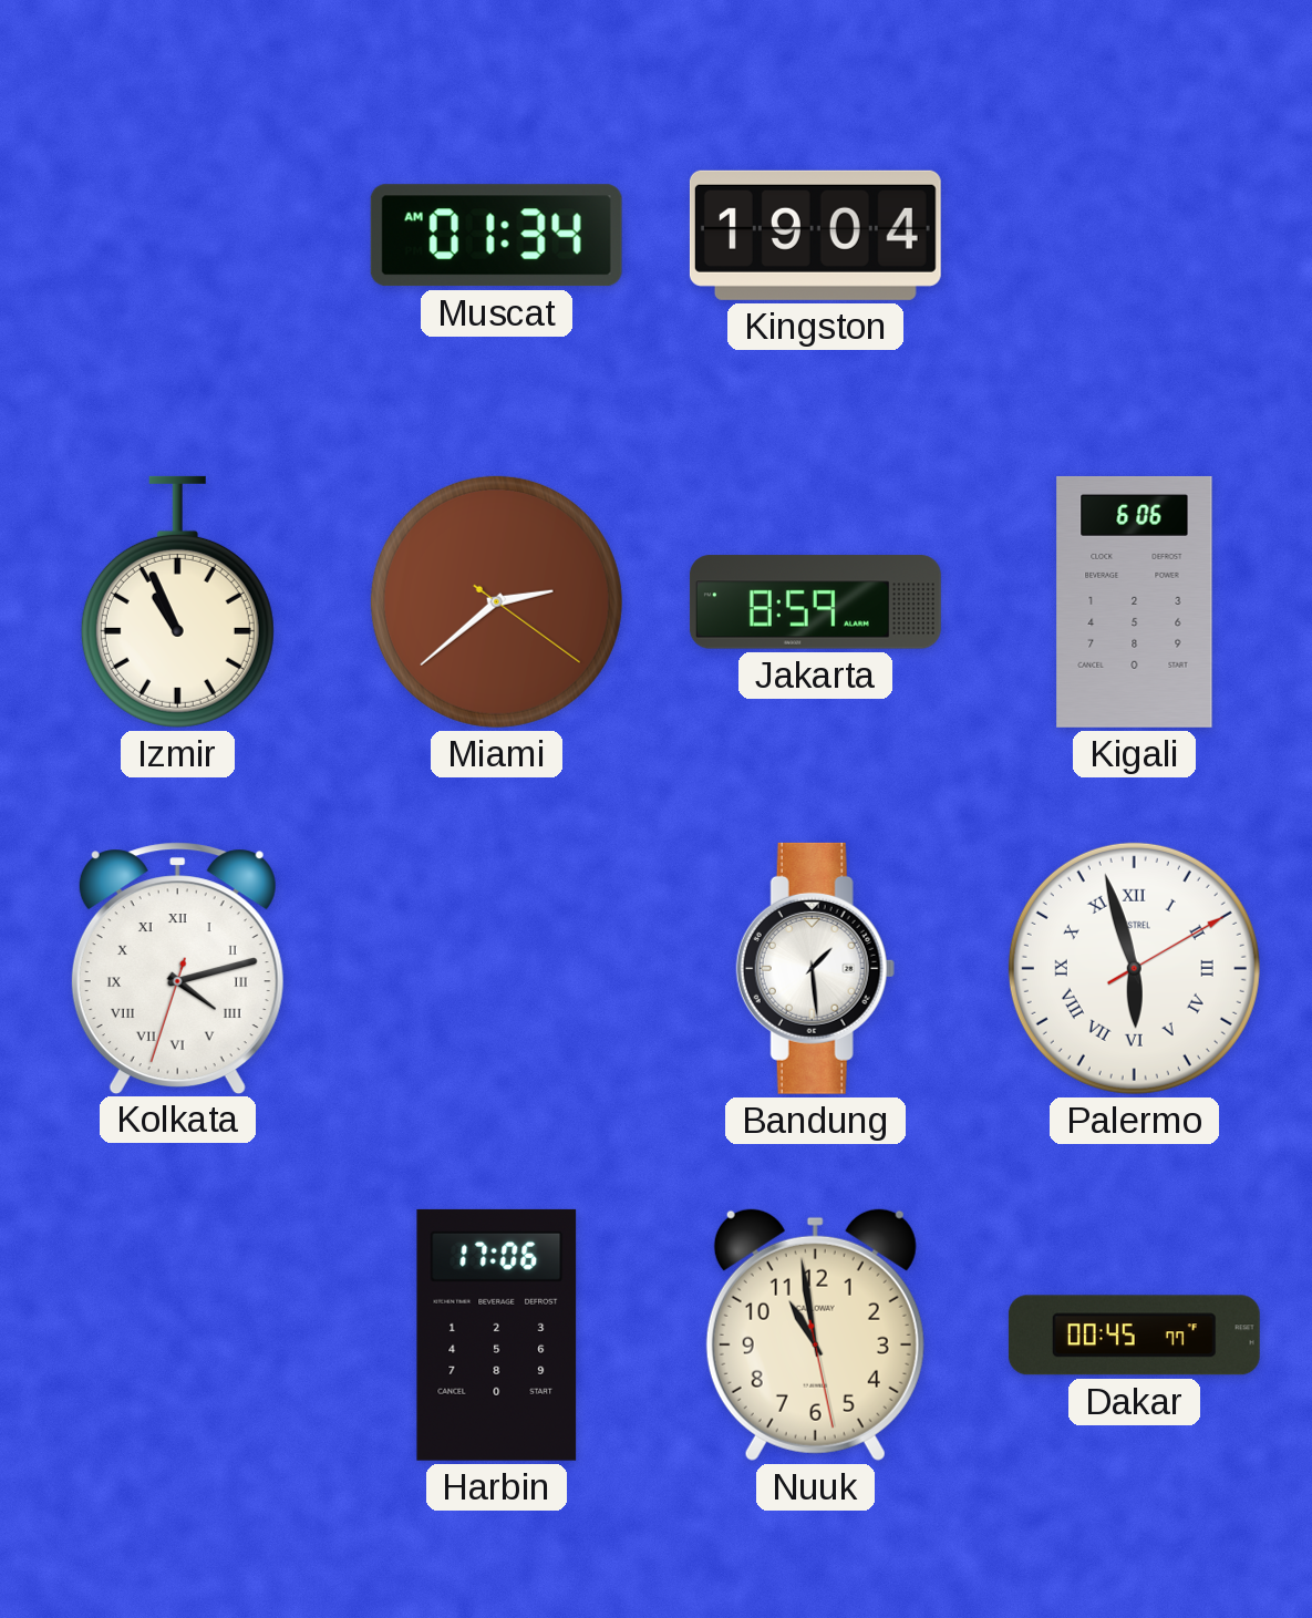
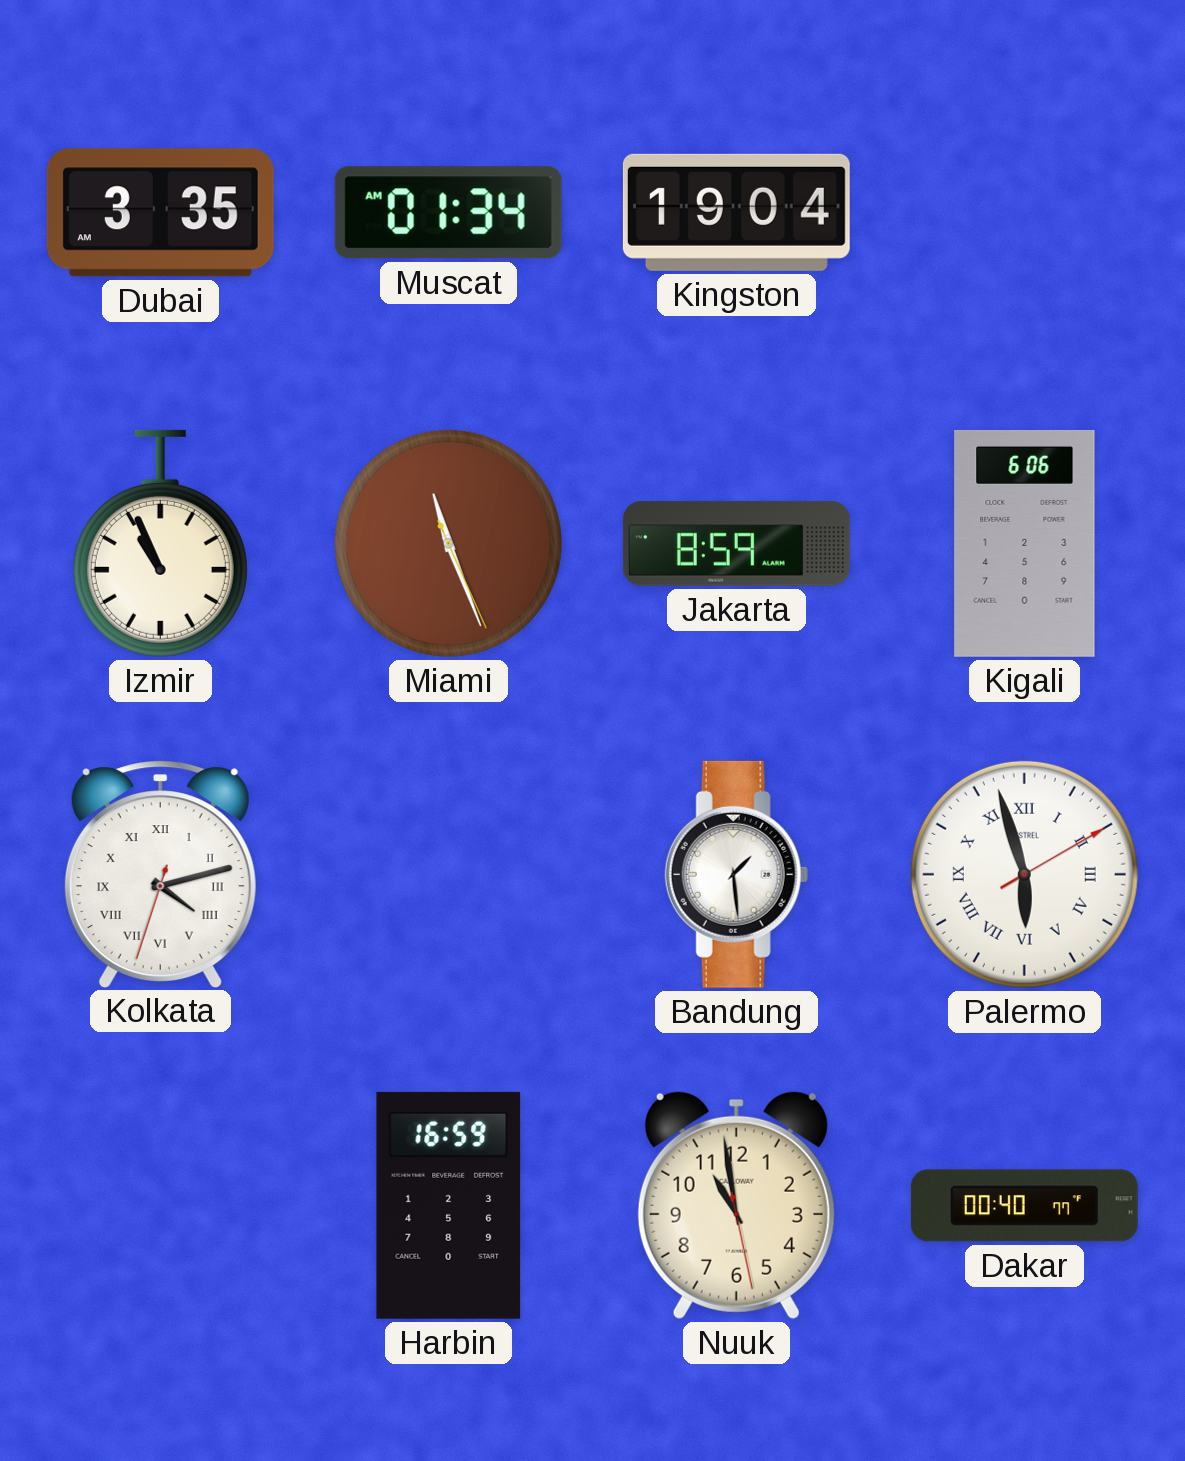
Dubai: none -> 3:35 (160, 213)
Miami: 2:38 -> 11:26 (448, 543)
Harbin: 17:06 -> 16:59 (449, 1205)
Dakar: 00:45 -> 00:40 (1024, 1206)
